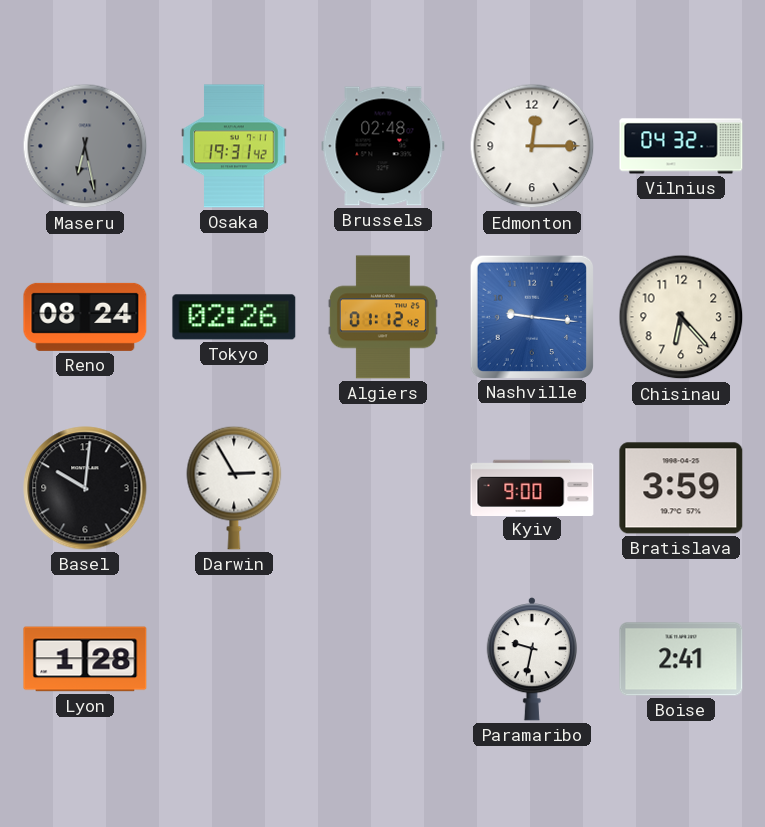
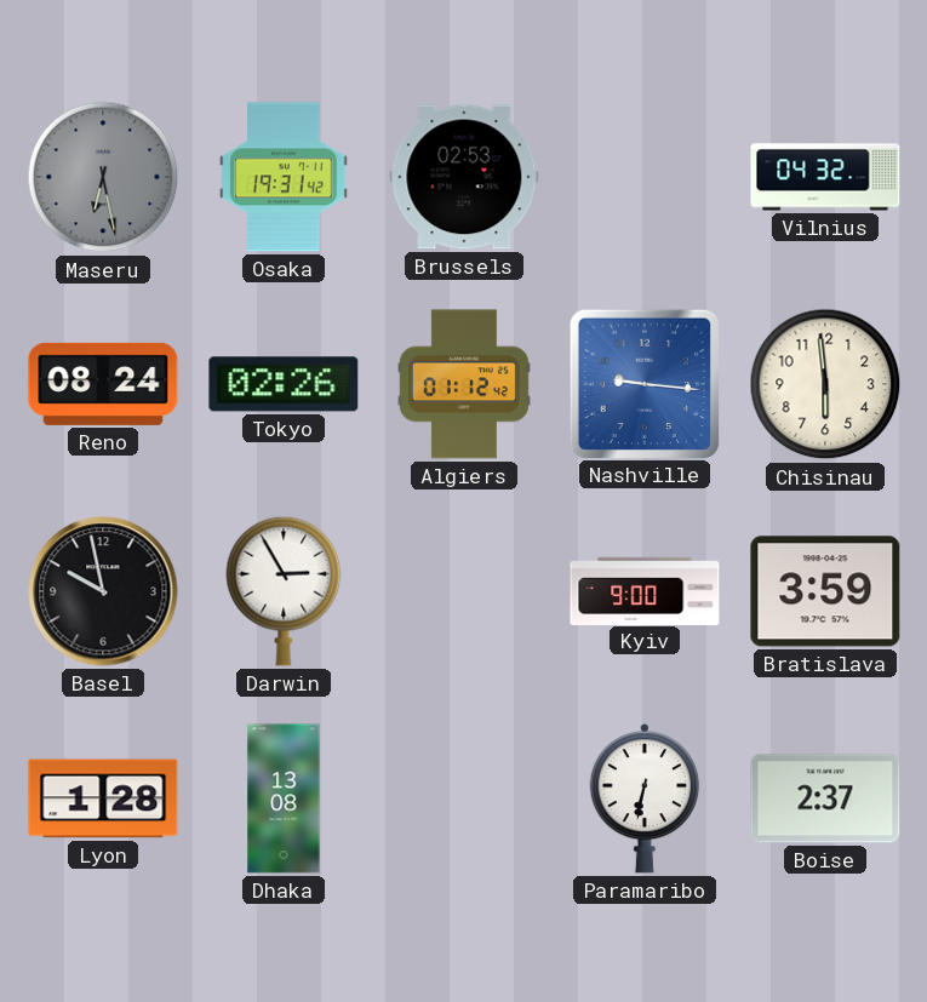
Brussels: 02:48 -> 02:53 (464, 177)
Edmonton: 12:15 -> none (532, 146)
Chisinau: 6:23 -> 5:59 (825, 384)
Basel: 10:01 -> 9:58 (103, 591)
Dhaka: none -> 13:08 (284, 798)
Paramaribo: 9:32 -> 6:32 (643, 798)
Boise: 2:41 -> 2:37 (825, 798)
